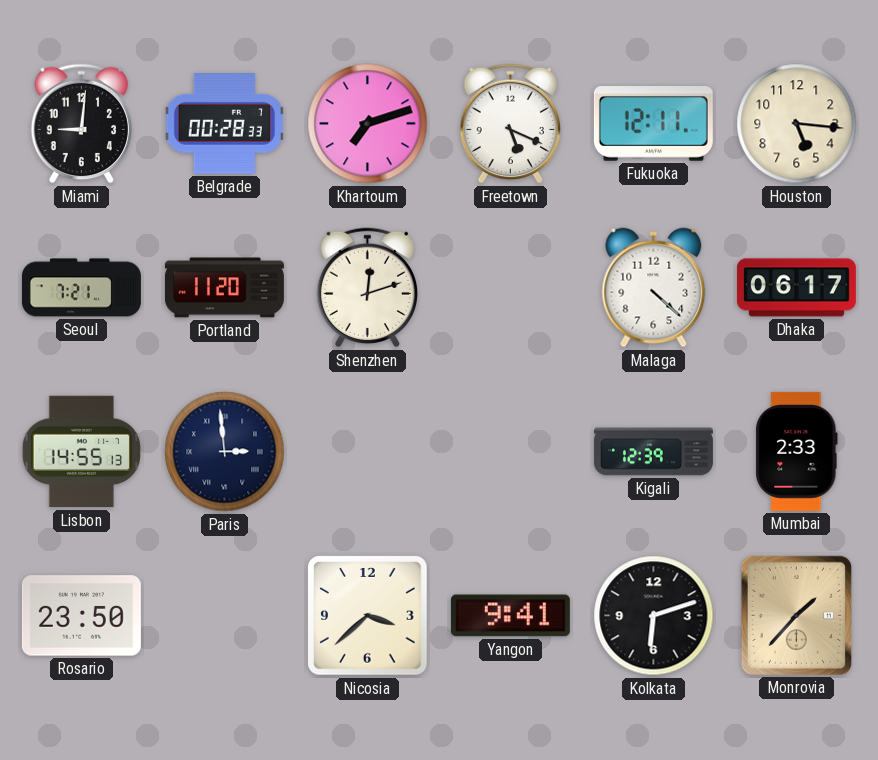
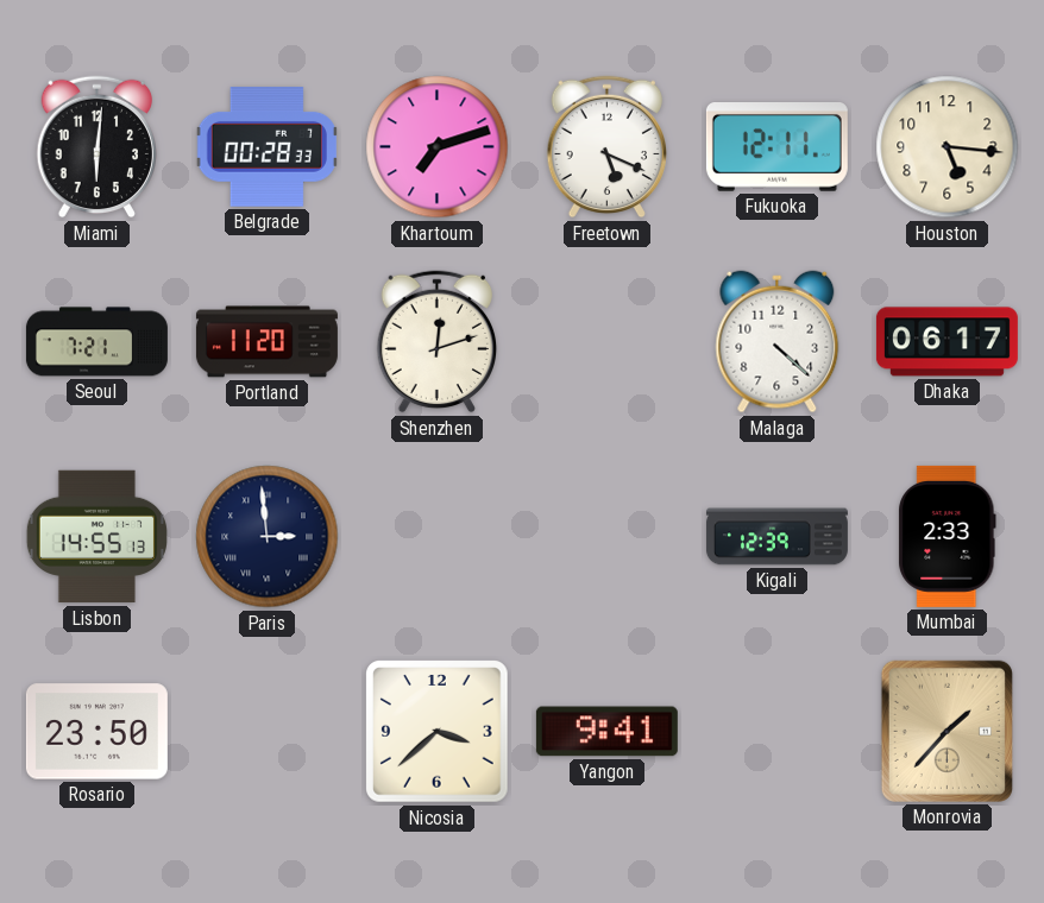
Miami: 9:01 -> 6:01 (96, 147)
Kolkata: 6:12 -> none (654, 616)
